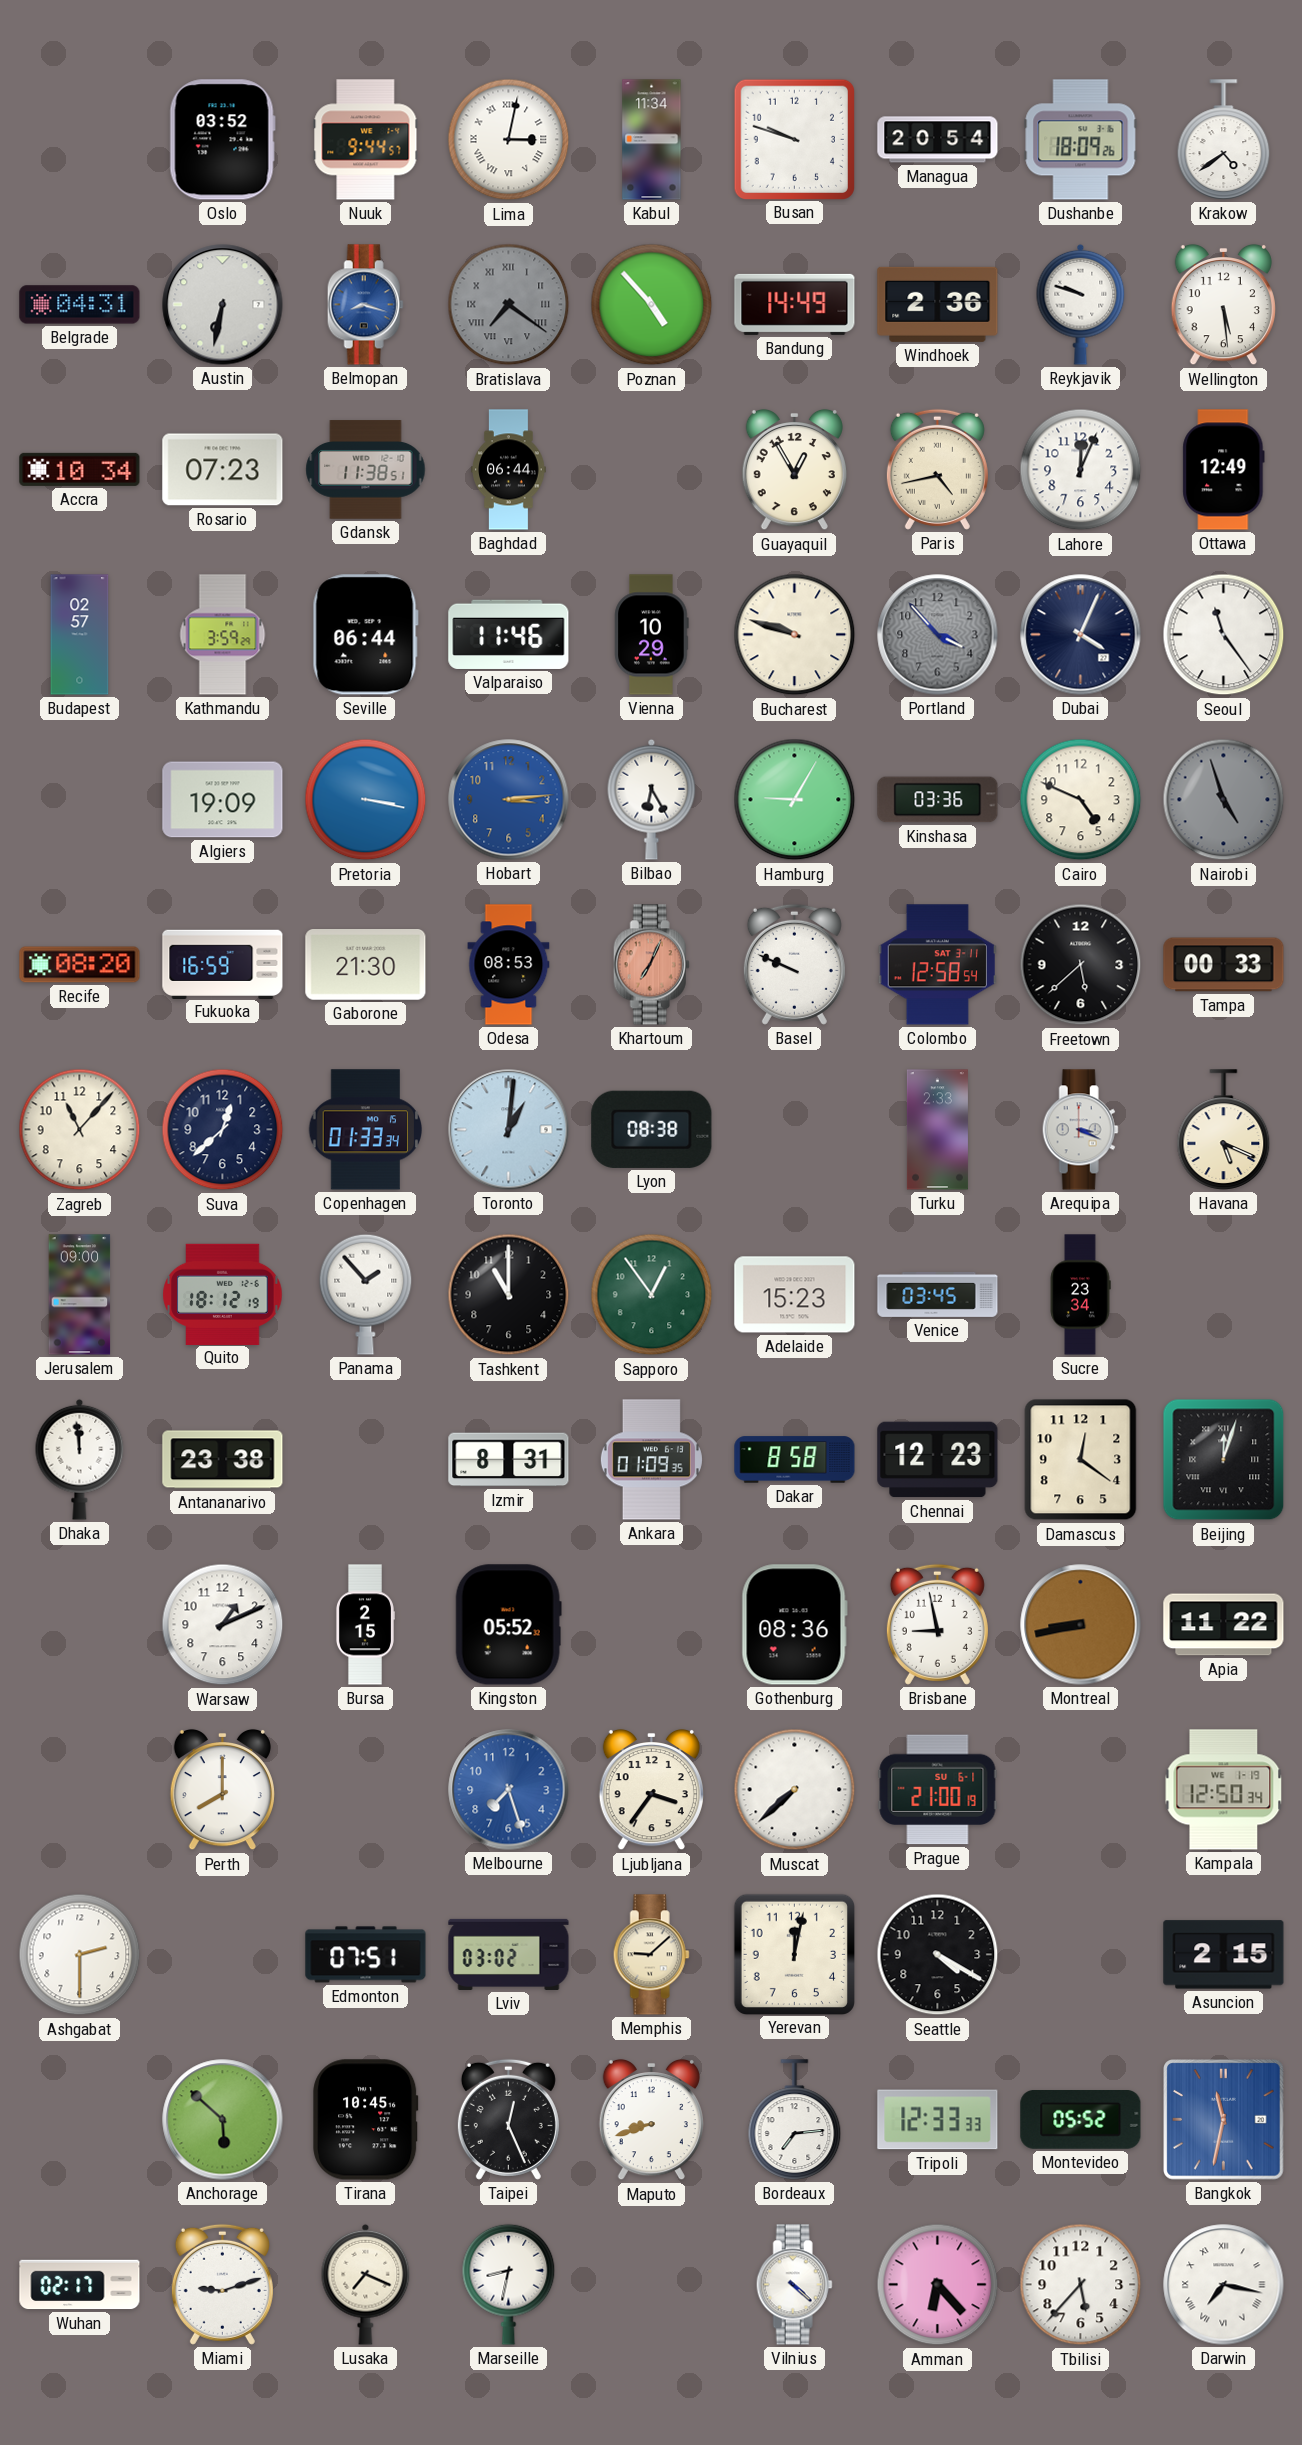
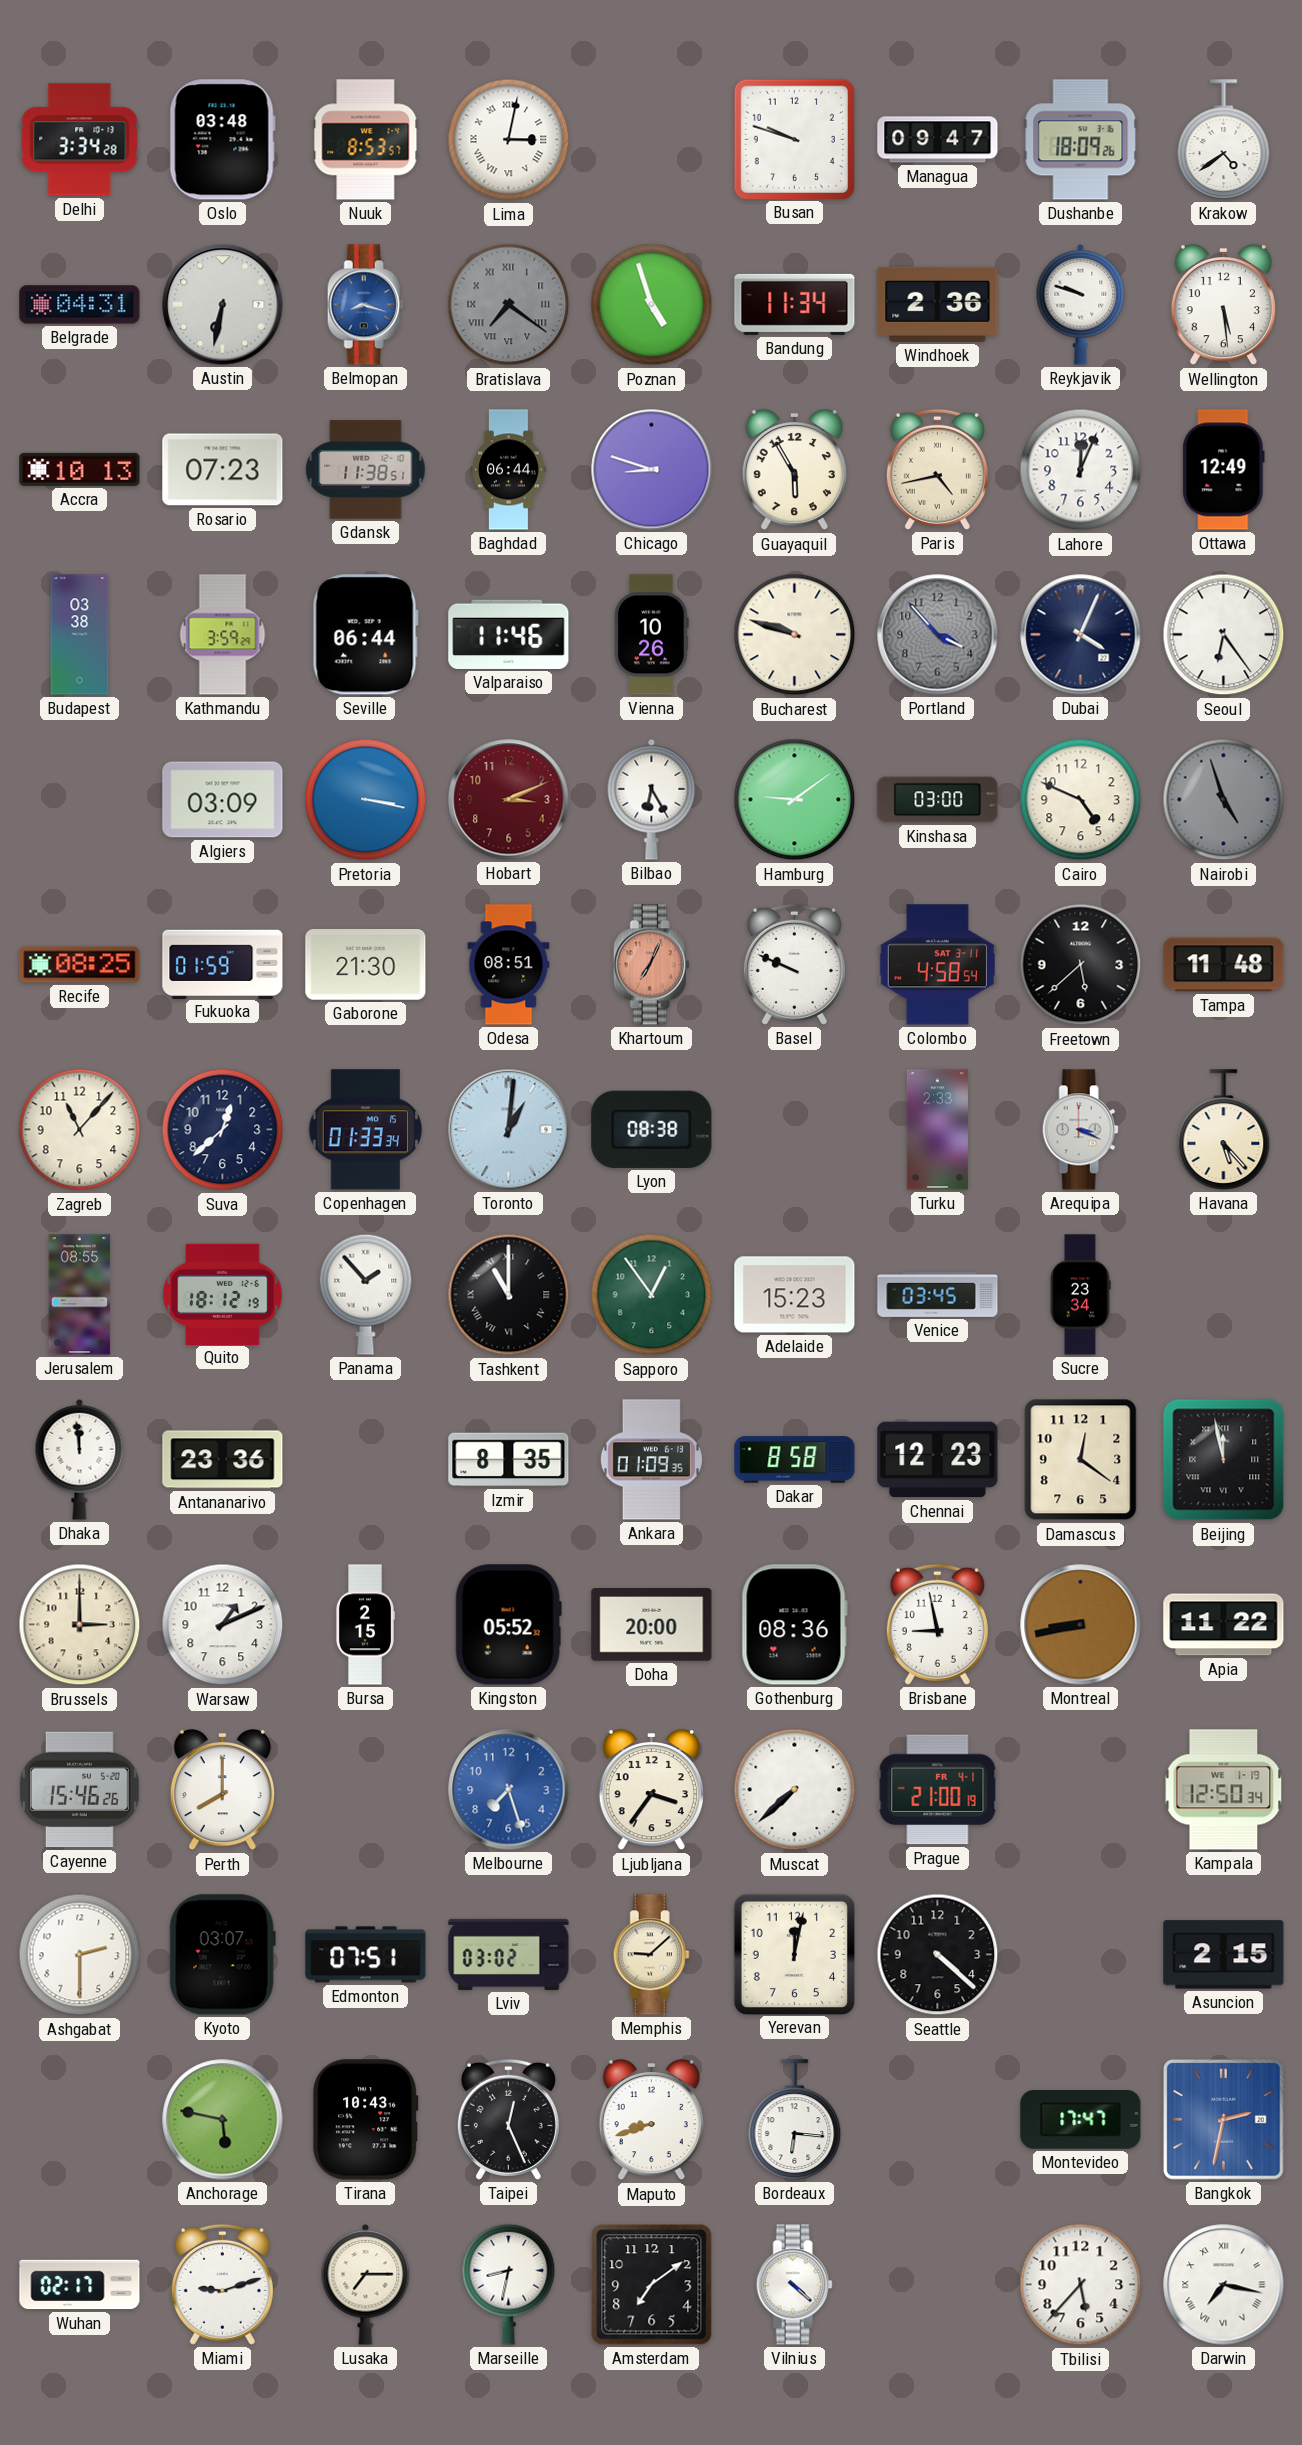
Delhi: none -> 3:34 (80, 140)
Oslo: 03:52 -> 03:48 (222, 140)
Nuuk: 9:44 -> 8:53 (366, 140)
Kabul: 11:34 -> none (652, 140)
Managua: 20:54 -> 09:47 (938, 140)
Poznan: 4:53 -> 4:57 (652, 305)
Bandung: 14:49 -> 11:34 (795, 304)
Accra: 10:34 -> 10:13 (80, 469)
Chicago: none -> 8:48 (652, 470)
Guayaquil: 12:55 -> 5:55 (794, 470)
Budapest: 02:57 -> 03:38 (80, 635)
Vienna: 10:29 -> 10:26 (652, 635)
Seoul: 11:24 -> 6:24 (1224, 635)
Algiers: 19:09 -> 03:09 (223, 800)
Hobart: 3:14 -> 3:11 (509, 800)
Hobart dial: blue -> burgundy (509, 800)
Hamburg: 9:05 -> 9:09 (795, 800)
Kinshasa: 03:36 -> 03:00 (938, 800)
Recife: 08:20 -> 08:25 (80, 965)
Fukuoka: 16:59 -> 01:59 (223, 964)
Odesa: 08:53 -> 08:51 (509, 965)
Colombo: 12:58 -> 4:58 (937, 965)
Tampa: 00:33 -> 11:48 (1224, 965)
Havana: 5:19 -> 5:23 (1224, 1130)
Jerusalem: 09:00 -> 08:55 (80, 1295)
Tashkent numerals: Arabic -> Roman (509, 1295)
Antananarivo: 23:38 -> 23:36 (223, 1460)
Izmir: 8:31 -> 8:35 (509, 1460)
Beijing: 12:03 -> 11:58 (1224, 1460)
Brussels: none -> 3:00 (80, 1625)
Doha: none -> 20:00 (652, 1625)
Cayenne: none -> 15:46 (79, 1790)
Prague date: SU 6-1 -> FR 4-1 (938, 1790)
Kyoto: none -> 03:07 (222, 1955)
Seattle: 4:20 -> 4:22 (938, 1955)
Anchorage: 5:52 -> 5:47 (223, 2120)
Tirana: 10:45 -> 10:43 (366, 2120)
Bordeaux: 7:14 -> 6:16 (795, 2120)
Tripoli: 12:33 -> none (938, 2120)
Montevideo: 05:52 -> 17:47 (1081, 2120)
Bangkok: 11:32 -> 2:32 (1224, 2120)
Lusaka: 7:19 -> 7:15 (366, 2284)
Amsterdam: none -> 7:09 (652, 2285)
Amman: 6:23 -> none (938, 2285)
